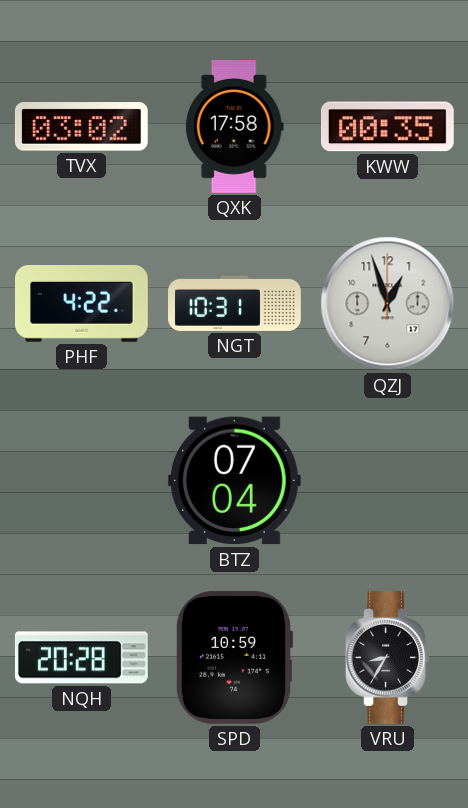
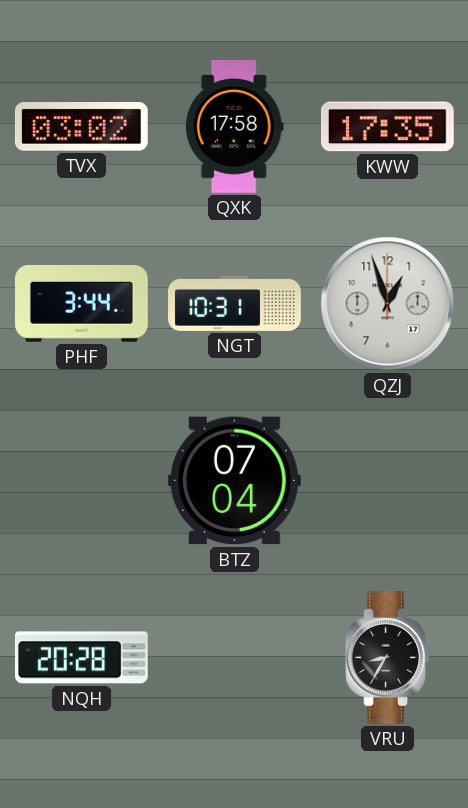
KWW: 00:35 -> 17:35 (387, 127)
PHF: 4:22 -> 3:44 (82, 304)
SPD: 10:59 -> none (233, 657)
